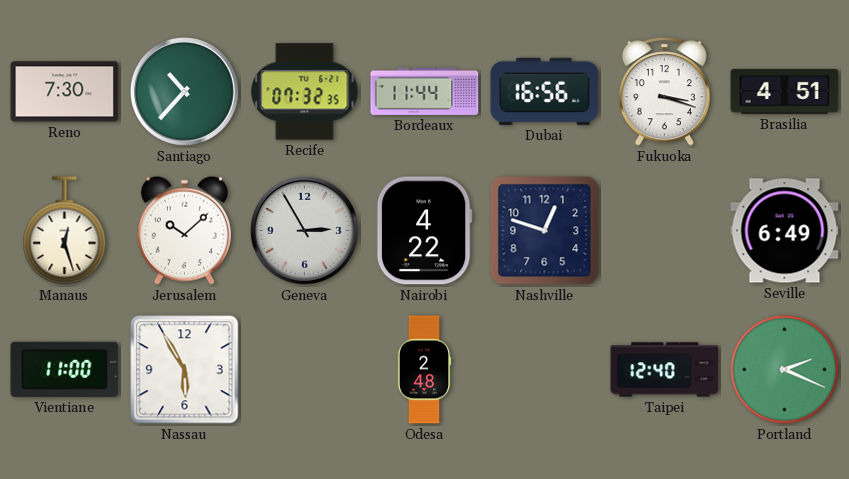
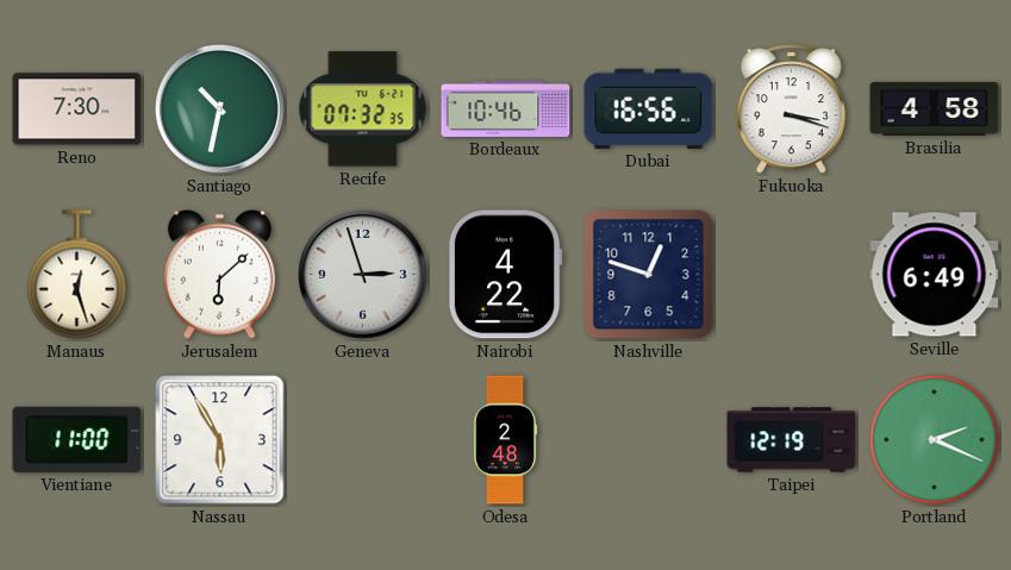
Santiago: 10:37 -> 10:32 (219, 108)
Bordeaux: 11:44 -> 10:46 (506, 108)
Brasilia: 4:51 -> 4:58 (935, 108)
Jerusalem: 10:08 -> 6:08 (219, 274)
Geneva: 2:55 -> 2:57 (362, 274)
Taipei: 12:40 -> 12:19 (792, 440)
